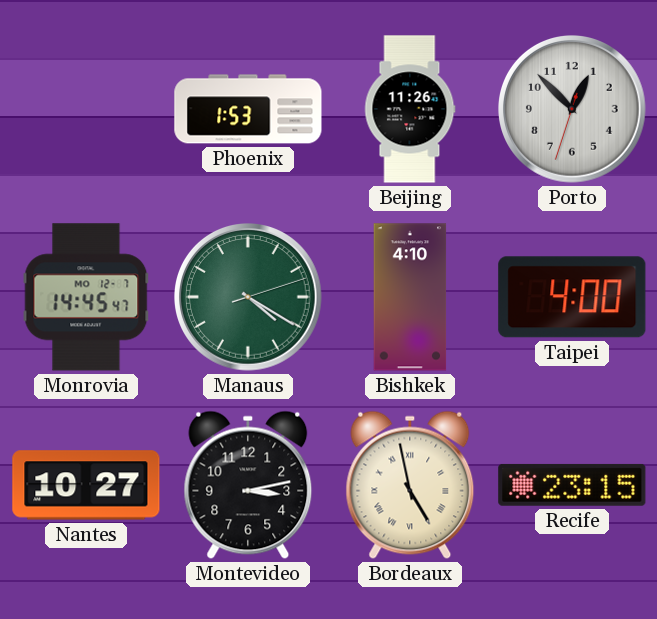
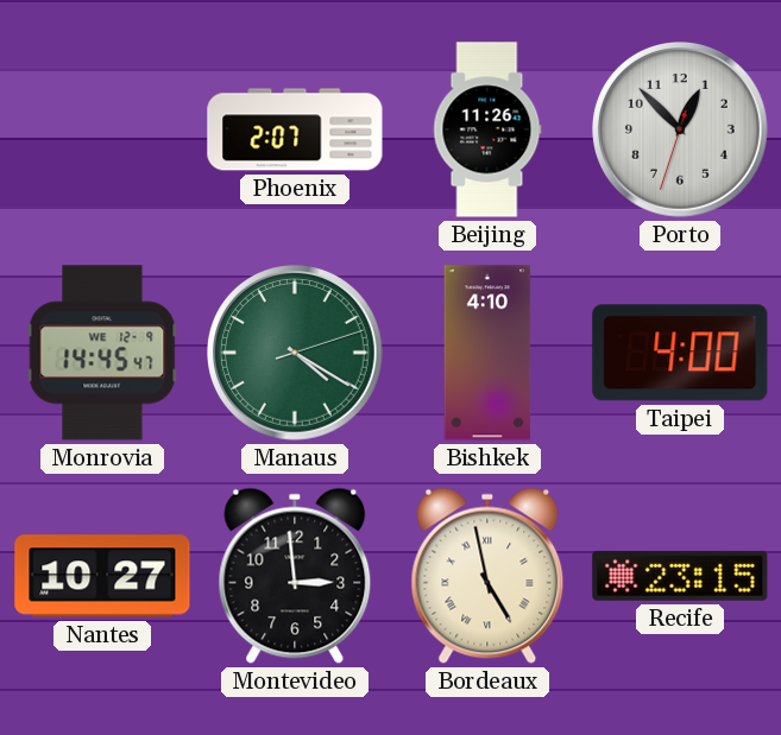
Phoenix: 1:53 -> 2:07 (295, 129)
Monrovia date: MO 12-7 -> WE 12-9 (102, 353)
Montevideo: 3:13 -> 2:59 (295, 576)
